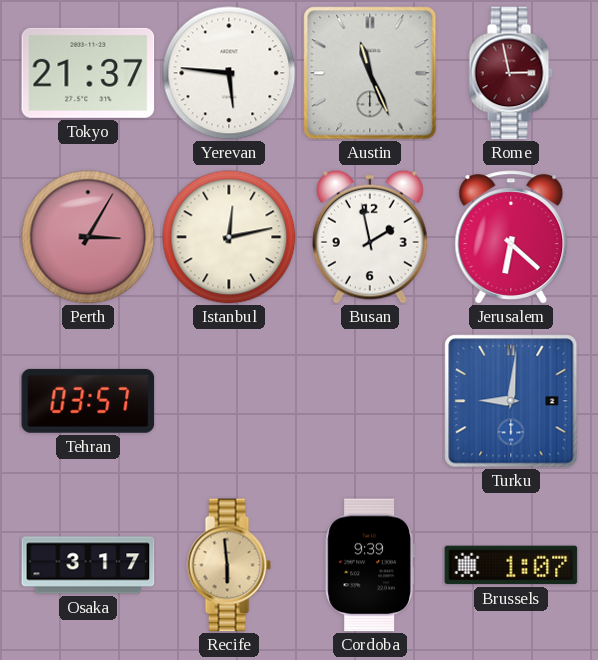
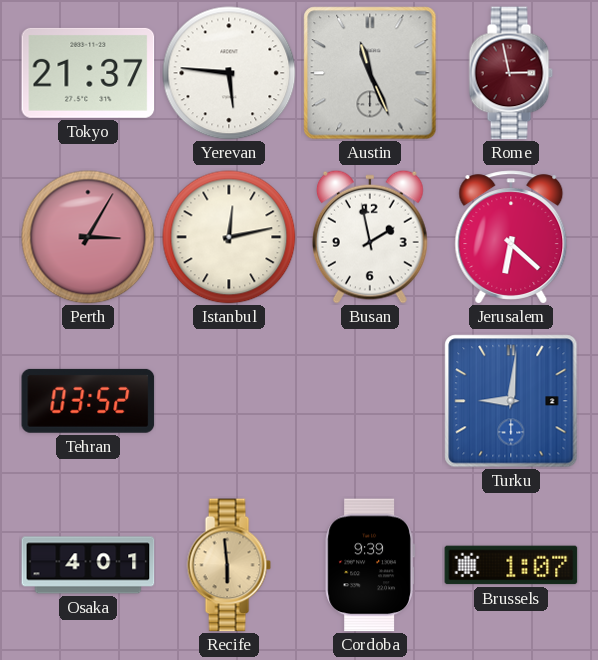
Tehran: 03:57 -> 03:52 (88, 401)
Osaka: 3:17 -> 4:01 (88, 565)
